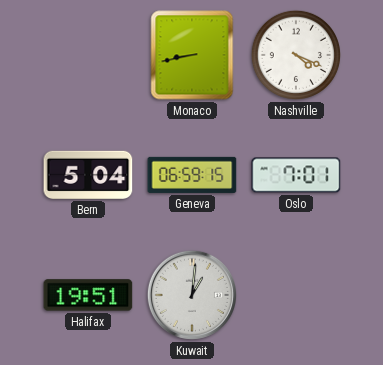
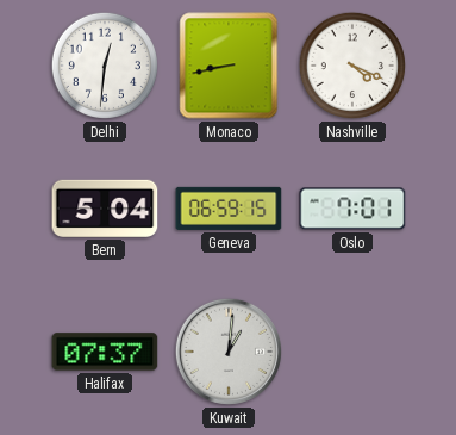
Delhi: none -> 12:31 (105, 66)
Halifax: 19:51 -> 07:37 (105, 352)
